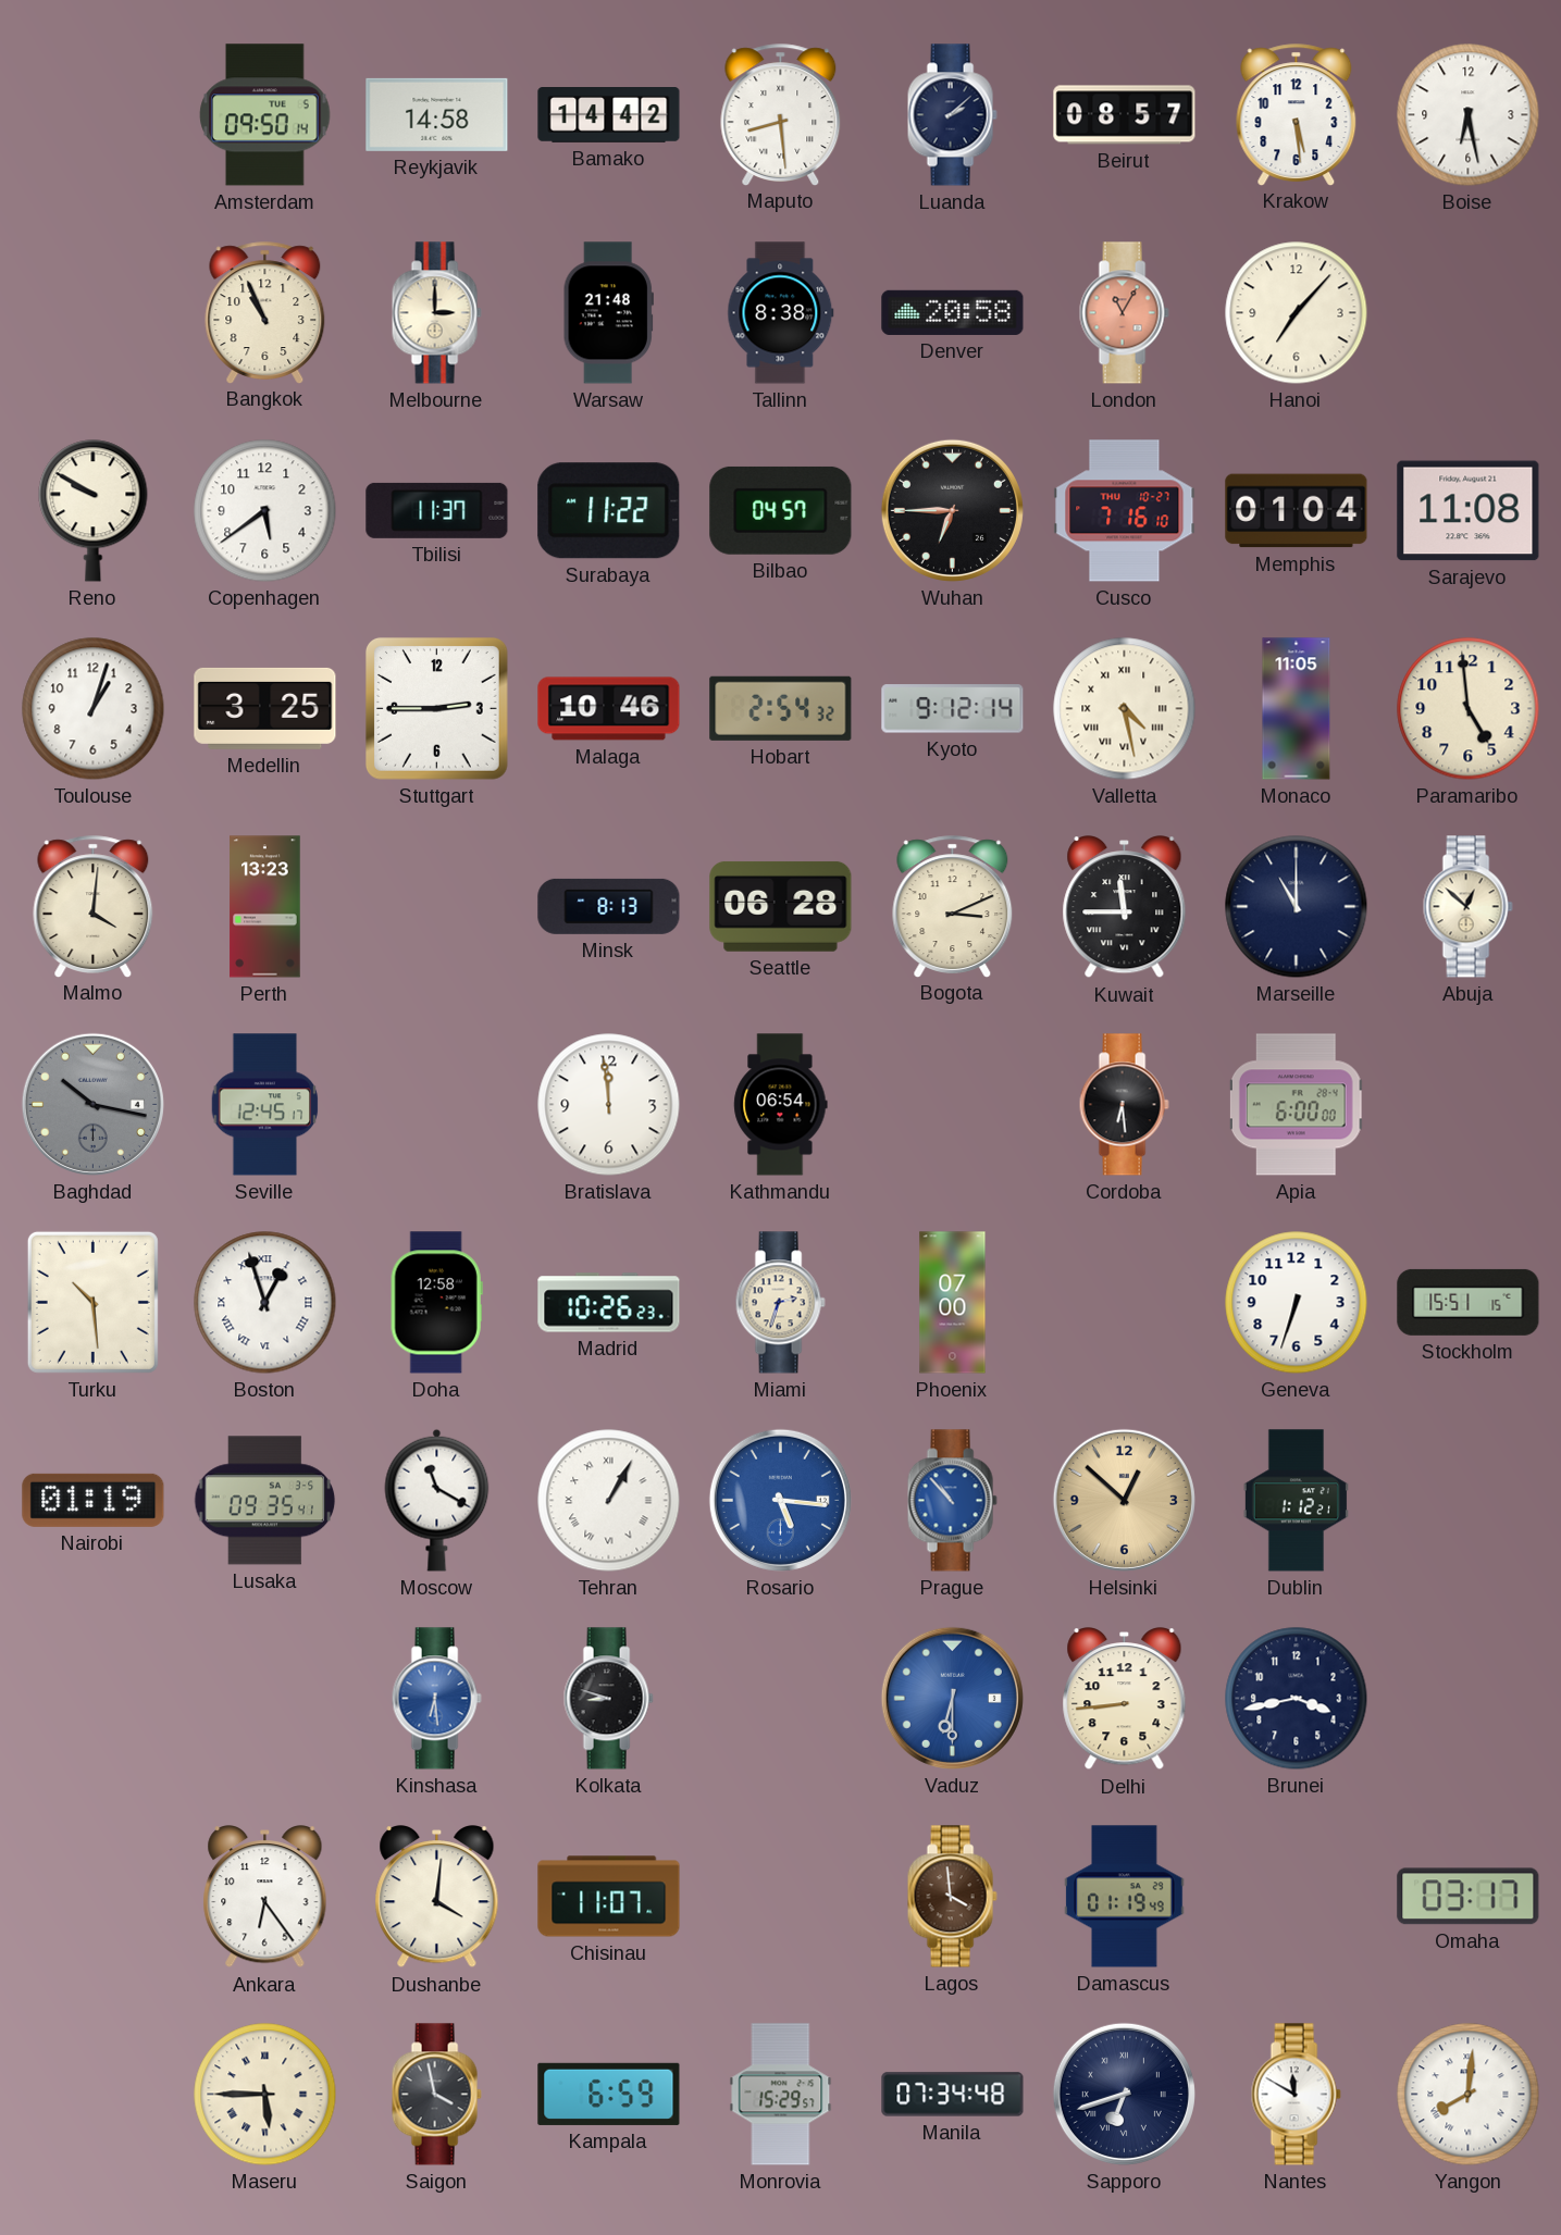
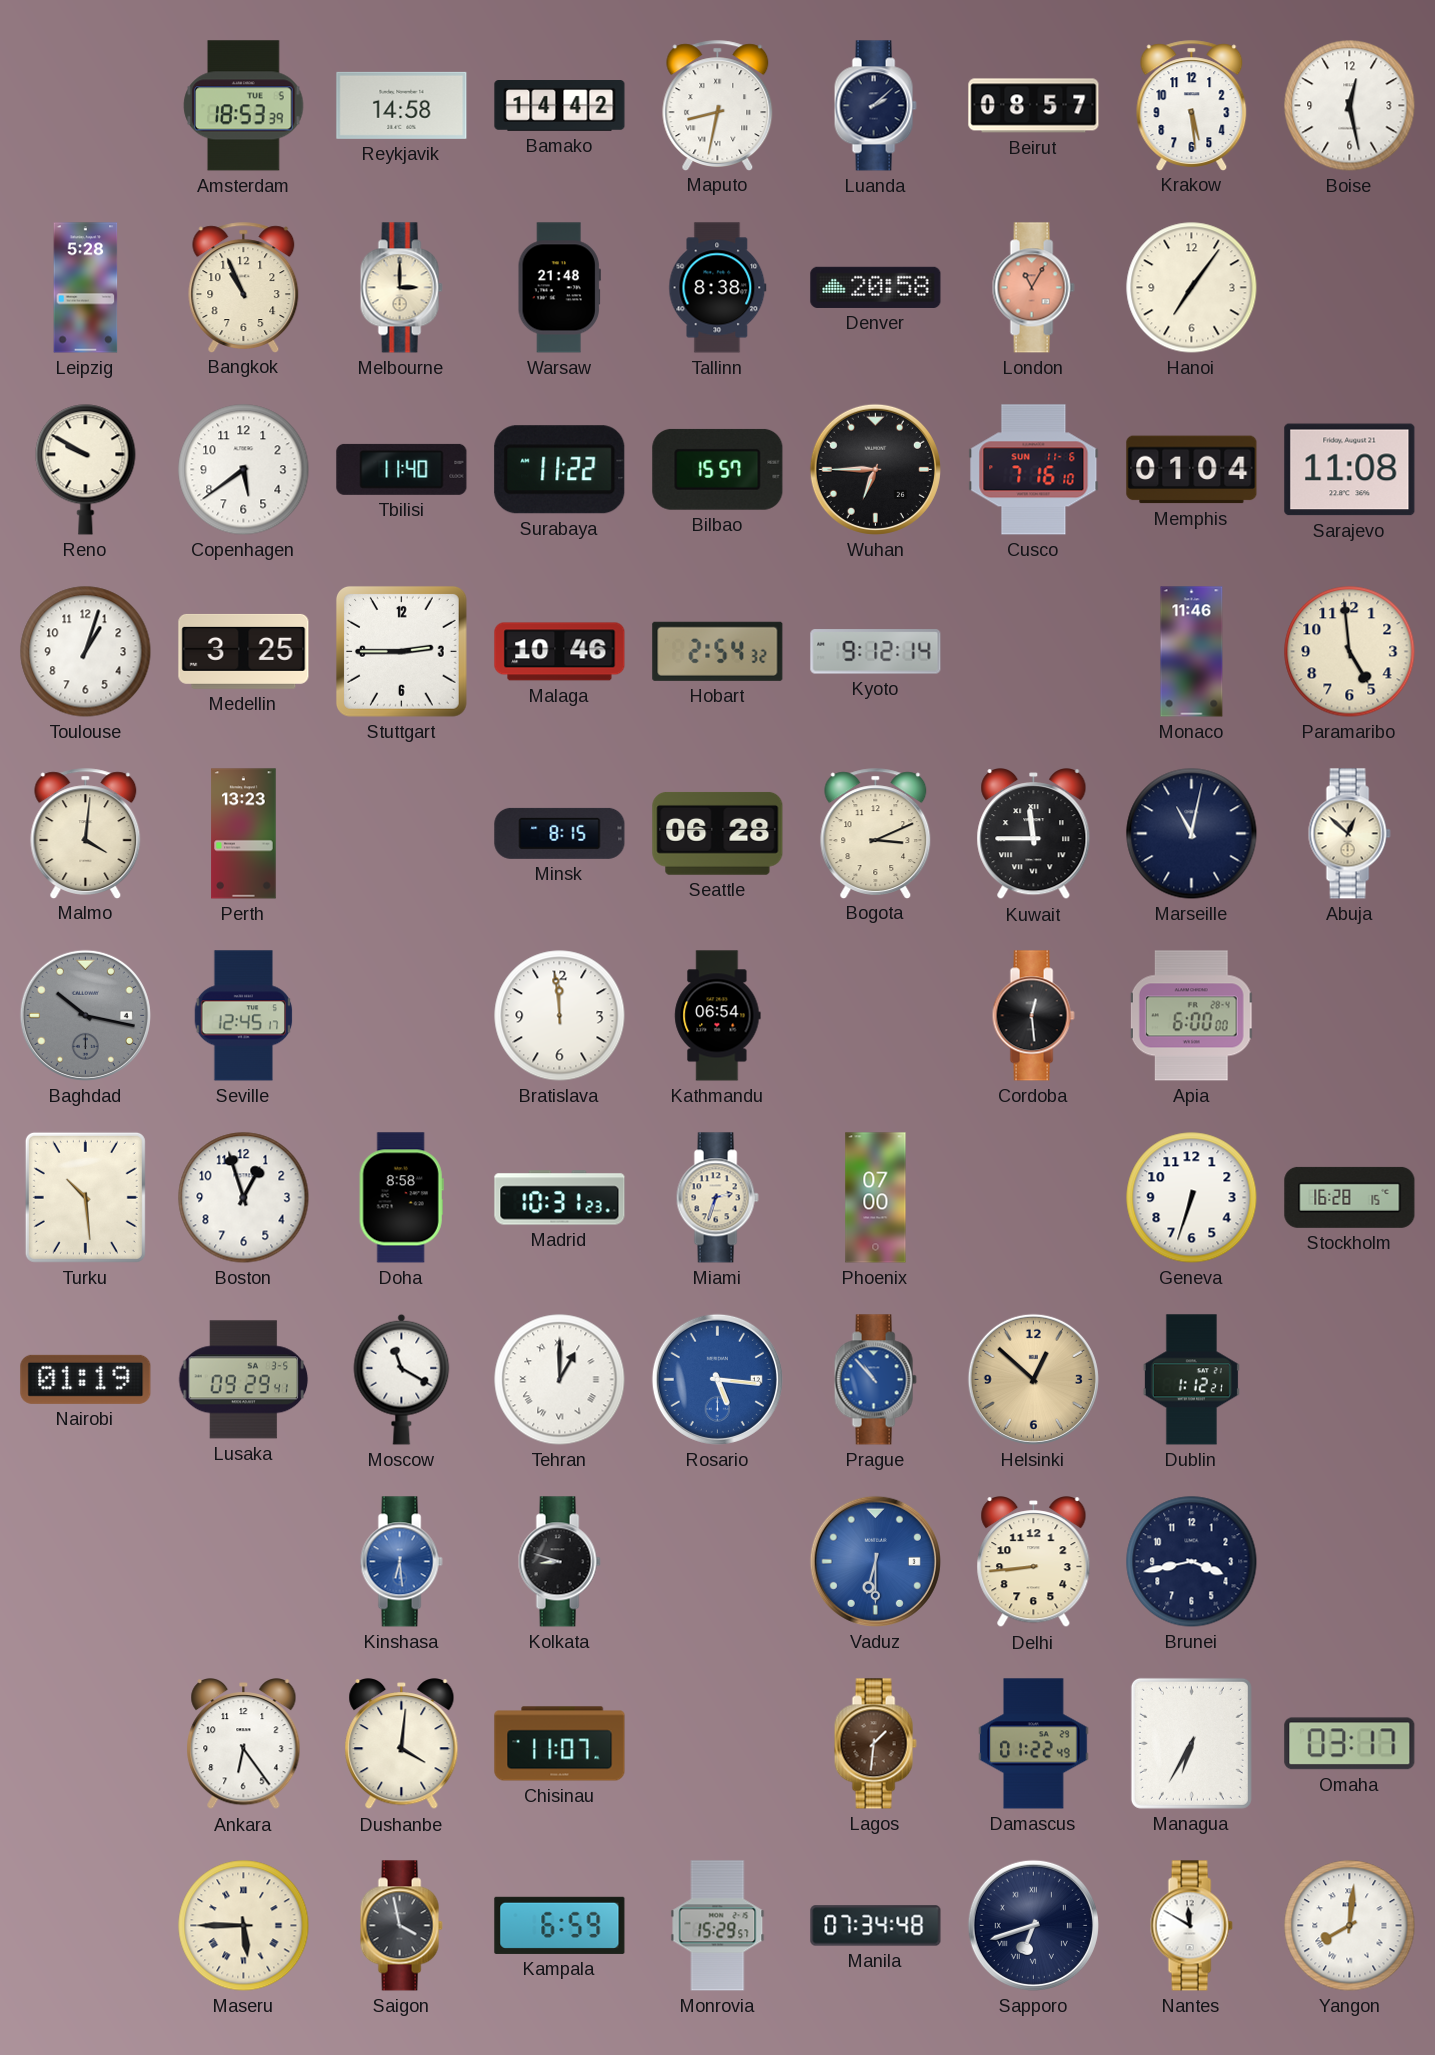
Amsterdam: 09:50 -> 18:53 (244, 106)
Maputo: 8:29 -> 8:32 (718, 105)
Boise: 6:28 -> 12:28 (1350, 106)
Leipzig: none -> 5:28 (86, 288)
Hanoi: 7:07 -> 7:06 (1192, 288)
Tbilisi: 11:37 -> 11:40 (402, 469)
Bilbao: 04:57 -> 15:57 (718, 469)
Cusco date: THU 10-27 -> SUN 11-6 (1034, 470)
Valletta: 4:28 -> none (1125, 709)
Monaco: 11:05 -> 11:46 (1192, 652)
Minsk: 8:13 -> 8:15 (560, 833)
Marseille: 11:00 -> 11:02 (1192, 834)
Cordoba: 6:29 -> 12:29 (1033, 1016)
Boston numerals: Roman -> Arabic (244, 1198)
Doha: 12:58 -> 8:58 (401, 1198)
Madrid: 10:26 -> 10:31 (560, 1198)
Stockholm: 15:51 -> 16:28 (1350, 1197)
Lusaka: 09:35 -> 09:29 (244, 1380)
Tehran: 1:05 -> 1:00 (560, 1380)
Lagos: 3:59 -> 1:31 (875, 1744)
Damascus: 01:19 -> 01:22 (1034, 1744)
Managua: none -> 6:35 (1191, 1743)
